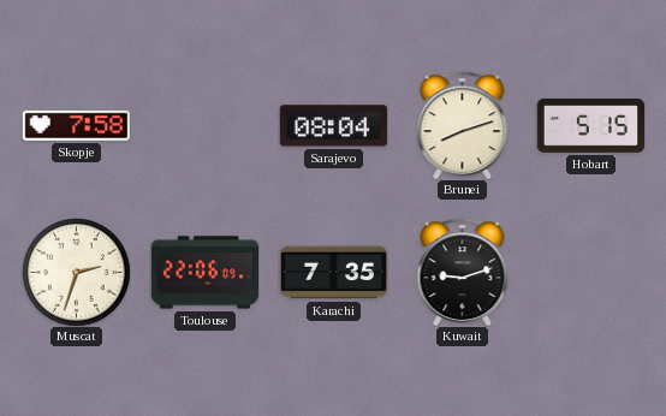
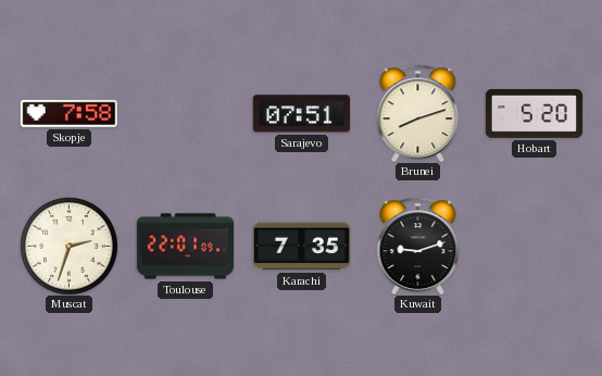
Sarajevo: 08:04 -> 07:51 (301, 114)
Hobart: 5:15 -> 5:20 (534, 114)
Toulouse: 22:06 -> 22:01 (185, 247)
